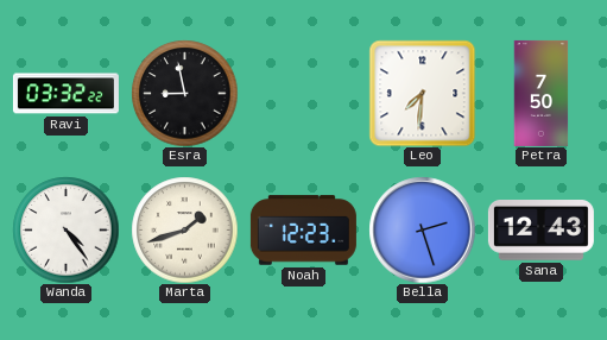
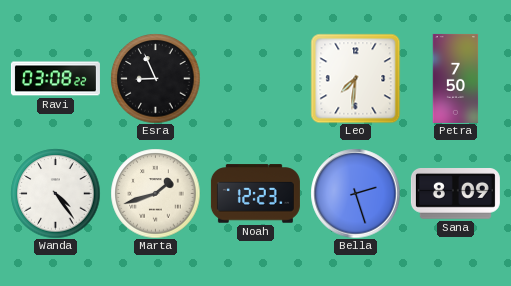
Ravi: 03:32 -> 03:08 (55, 79)
Esra: 8:58 -> 8:56 (155, 78)
Sana: 12:43 -> 8:09 (455, 194)
